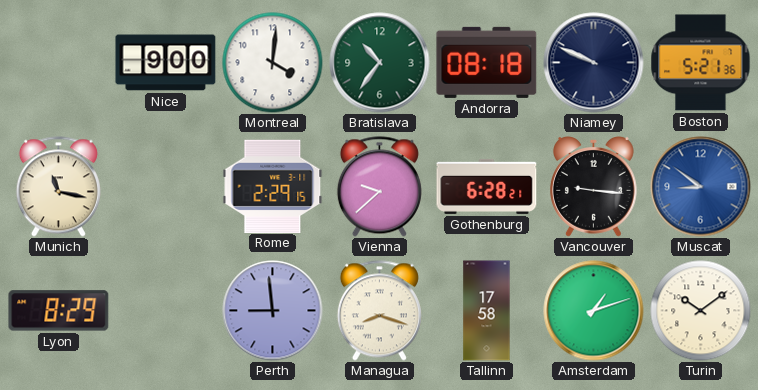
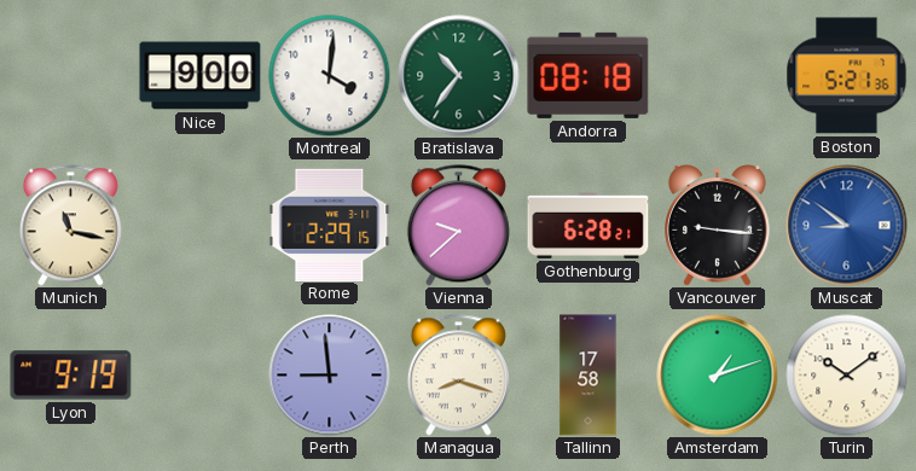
Niamey: 9:49 -> none (594, 63)
Lyon: 8:29 -> 9:19 (71, 376)
